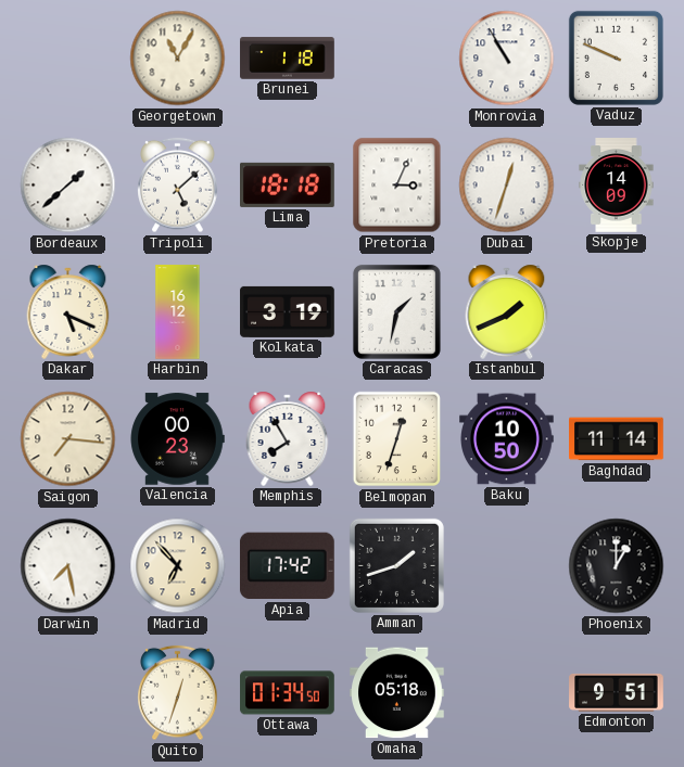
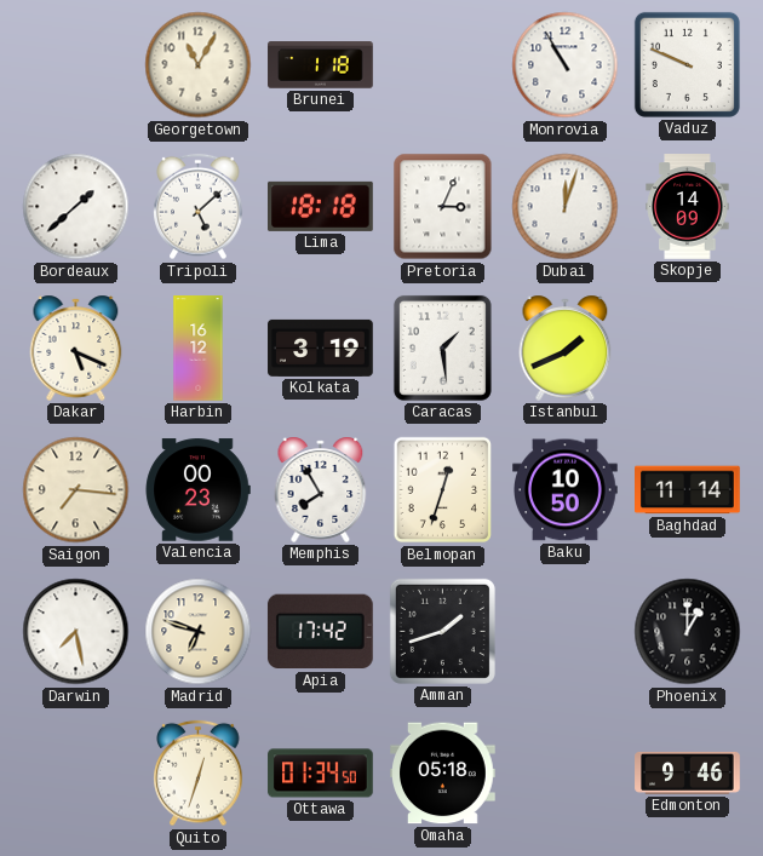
Dubai: 12:33 -> 12:03 (566, 207)
Caracas: 1:32 -> 1:29 (442, 347)
Madrid: 6:53 -> 6:48 (199, 632)
Edmonton: 9:51 -> 9:46 (688, 772)
